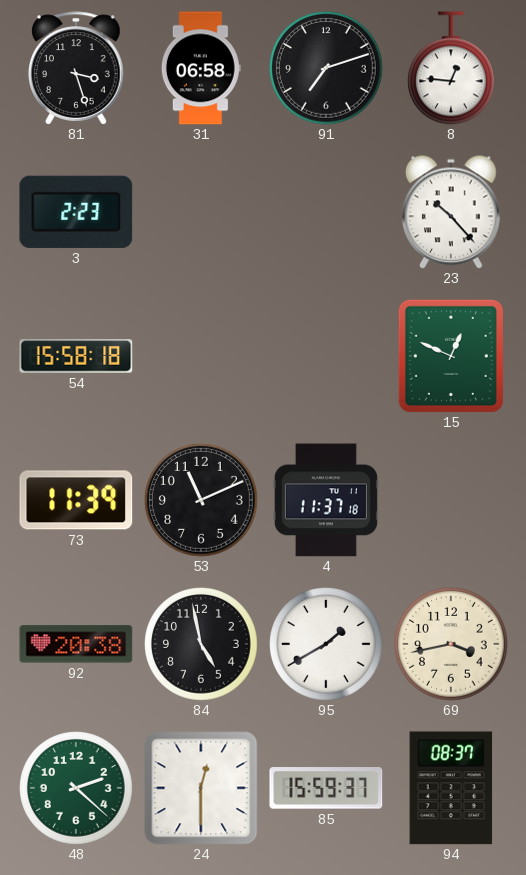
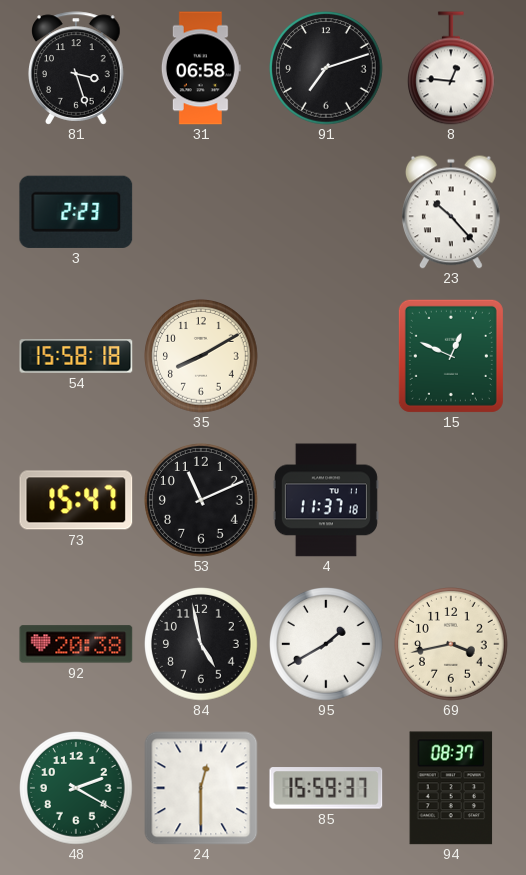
35: none -> 8:10 (201, 356)
73: 11:39 -> 15:47 (76, 500)
48: 2:22 -> 2:20 (76, 788)
